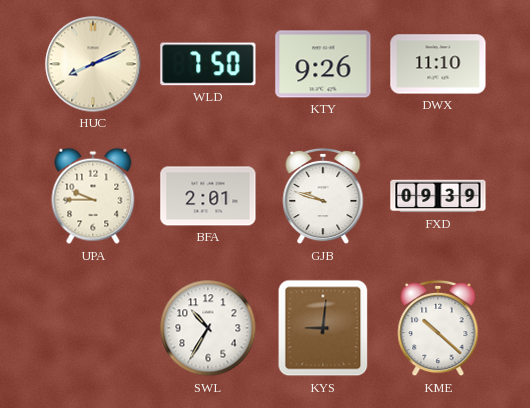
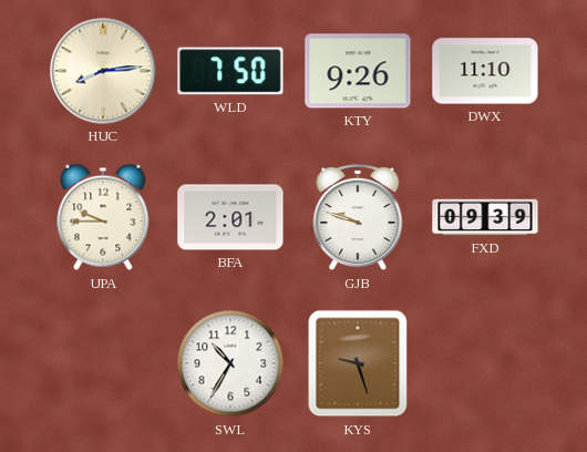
HUC: 8:11 -> 8:14 (103, 71)
KYS: 9:01 -> 9:27 (358, 363)
KME: 10:22 -> none (438, 328)
